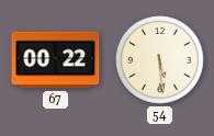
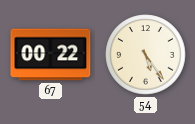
54: 5:29 -> 5:24 (146, 55)
